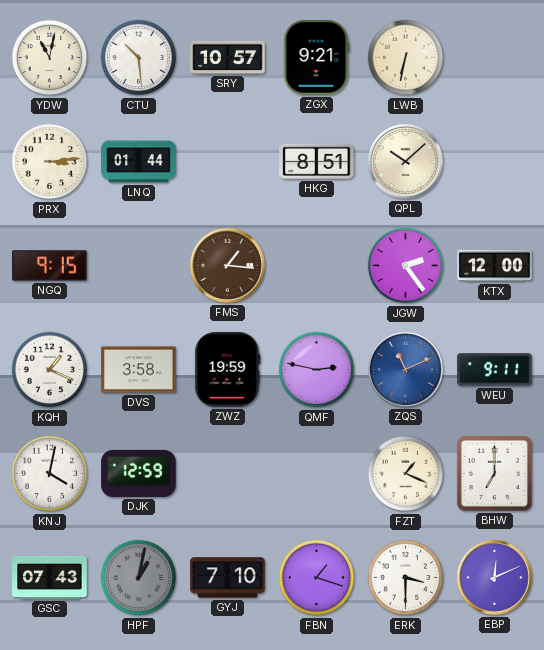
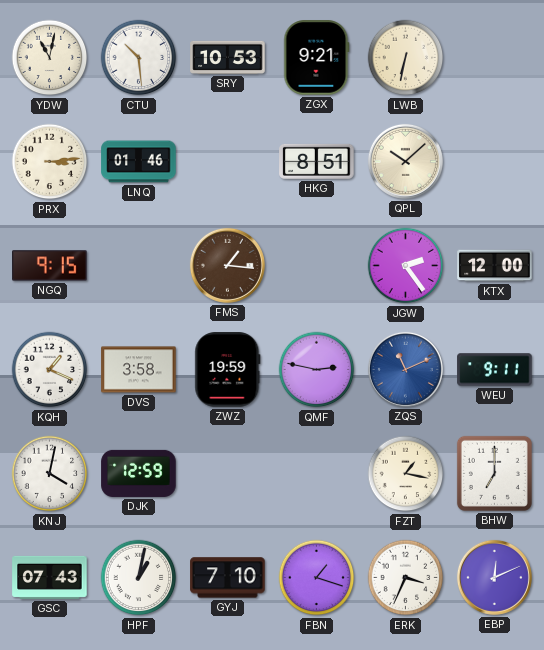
SRY: 10:57 -> 10:53 (228, 57)
LNQ: 01:44 -> 01:46 (139, 162)
FZT: 1:19 -> 1:17 (406, 474)
HPF dial: grey -> white (139, 578)
ERK: 3:30 -> 3:34 (406, 578)
